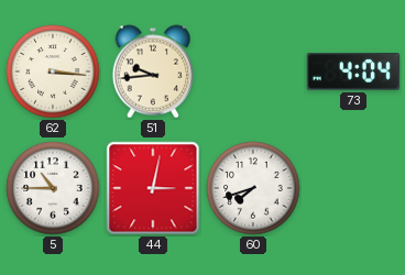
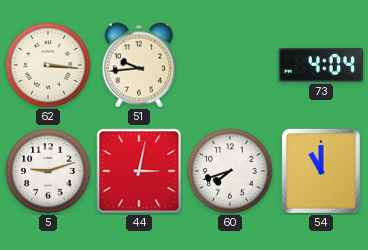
5: 10:45 -> 9:12 (48, 171)
54: none -> 11:00 (322, 172)
